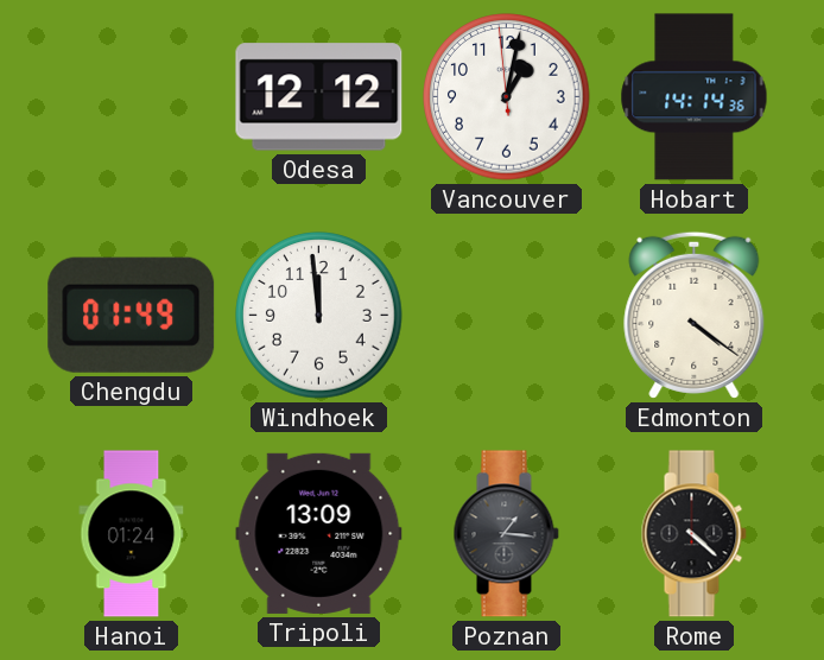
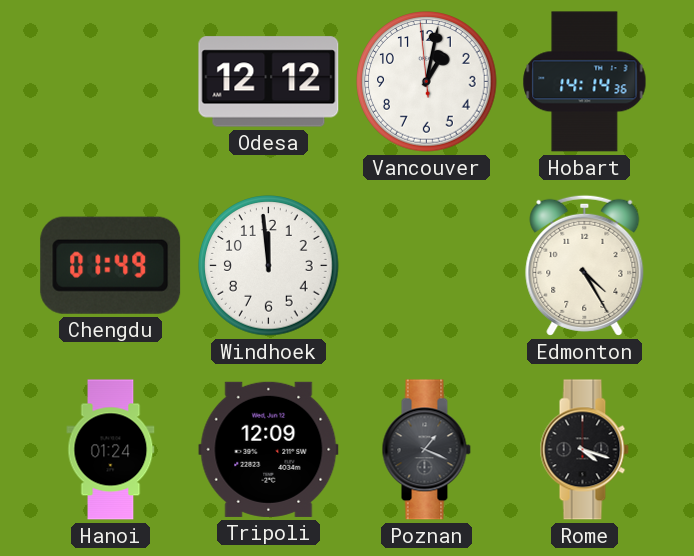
Edmonton: 4:21 -> 4:25 (585, 265)
Tripoli: 13:09 -> 12:09 (269, 449)
Poznan: 1:16 -> 1:19 (426, 450)
Rome: 4:22 -> 4:18 (584, 450)
